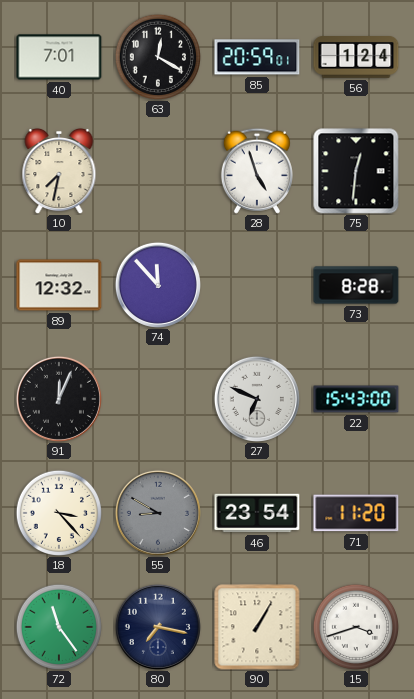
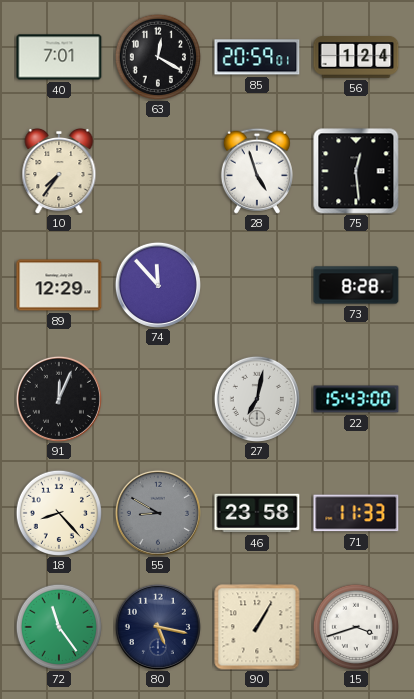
10: 7:32 -> 7:36 (59, 171)
75: 12:31 -> 12:29 (356, 171)
89: 12:32 -> 12:29 (59, 285)
27: 6:49 -> 7:02 (257, 399)
18: 3:23 -> 8:23 (58, 512)
46: 23:54 -> 23:58 (257, 513)
71: 11:20 -> 11:33 (356, 513)
80: 7:17 -> 5:17 (158, 627)
